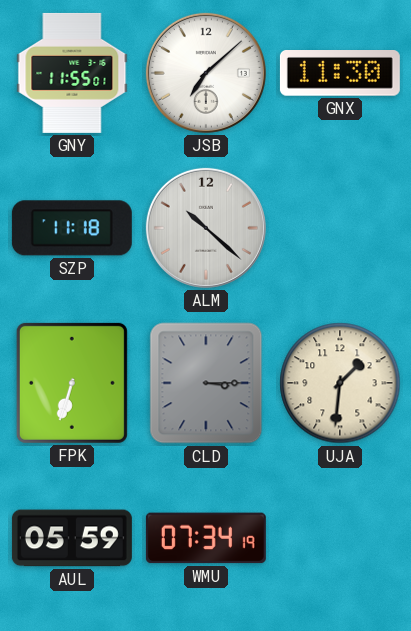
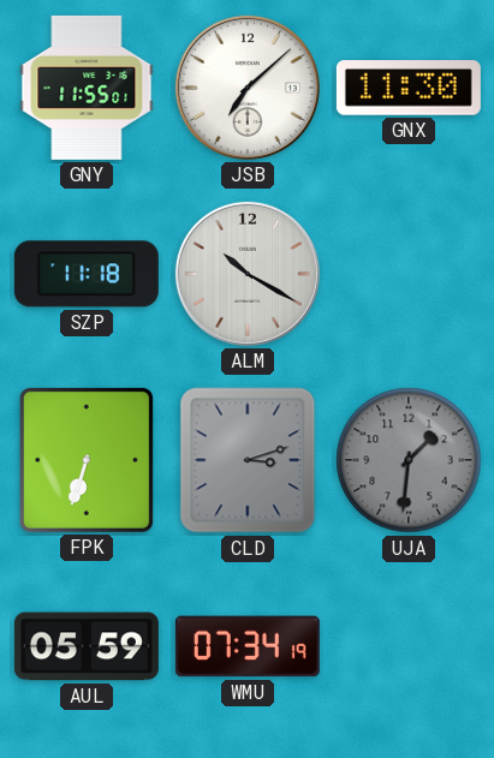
ALM: 10:22 -> 10:20 (248, 274)
CLD: 3:15 -> 3:12 (248, 460)
UJA dial: cream -> grey (409, 460)
